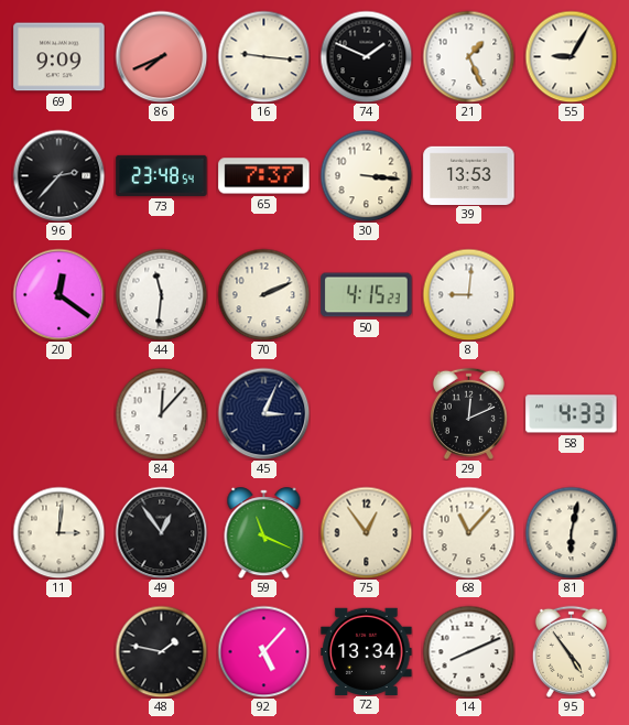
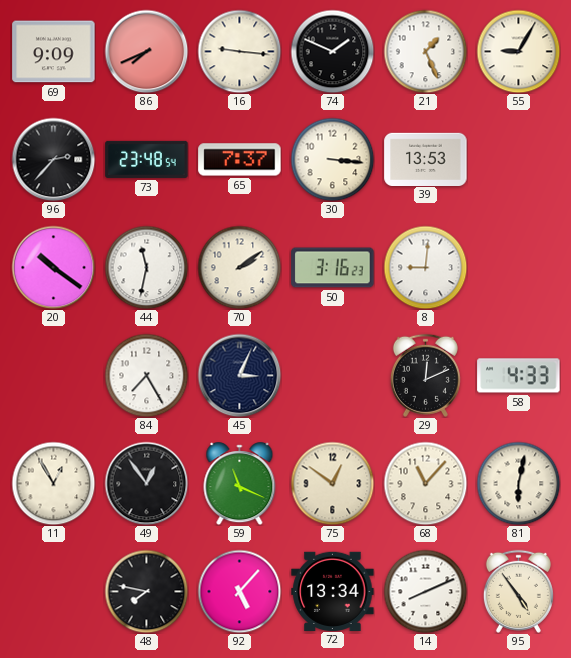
20: 12:21 -> 10:21 (53, 267)
44: 11:31 -> 11:32 (146, 267)
70: 2:11 -> 2:09 (239, 267)
50: 4:15 -> 3:16 (333, 268)
84: 12:07 -> 7:25 (146, 375)
11: 3:01 -> 12:55 (53, 483)
75: 12:54 -> 12:51 (332, 483)
48: 1:47 -> 7:47 (146, 591)
